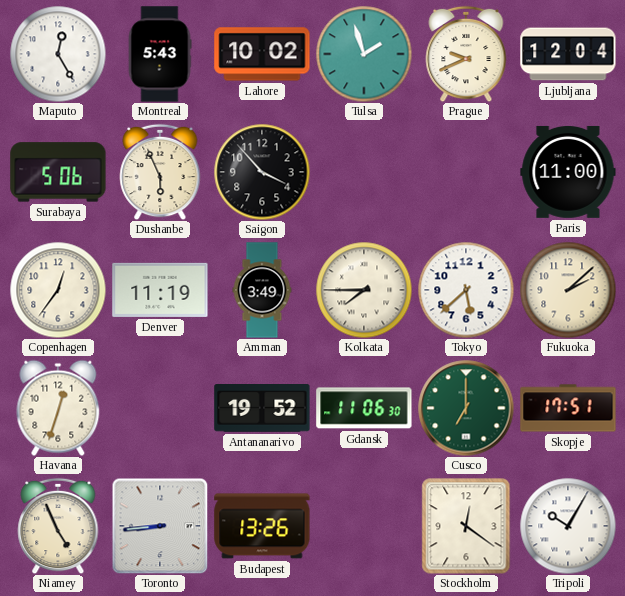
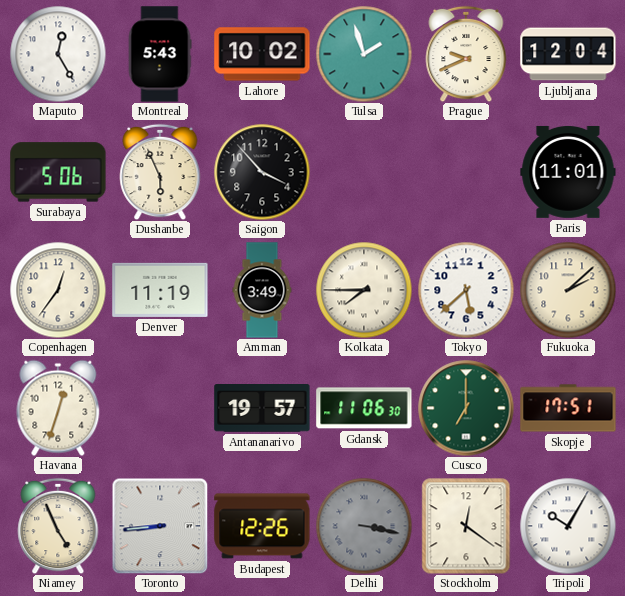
Paris: 11:00 -> 11:01 (568, 172)
Antananarivo: 19:52 -> 19:57 (262, 409)
Budapest: 13:26 -> 12:26 (262, 526)
Delhi: none -> 3:17 (364, 526)
